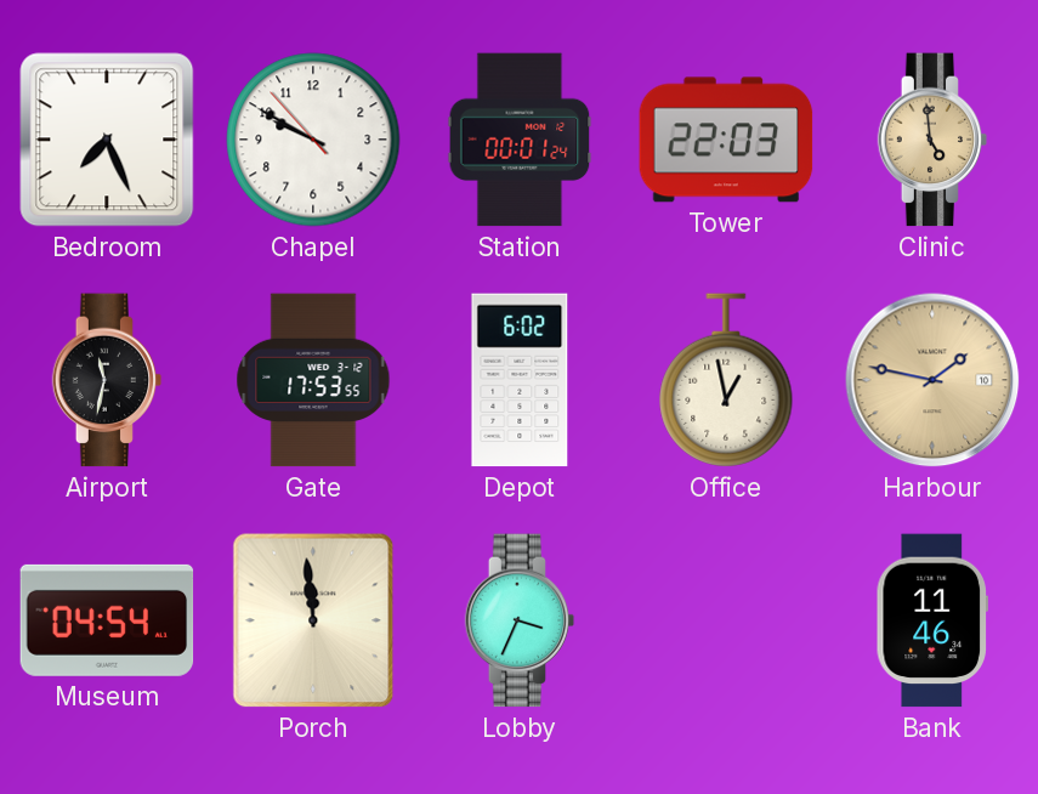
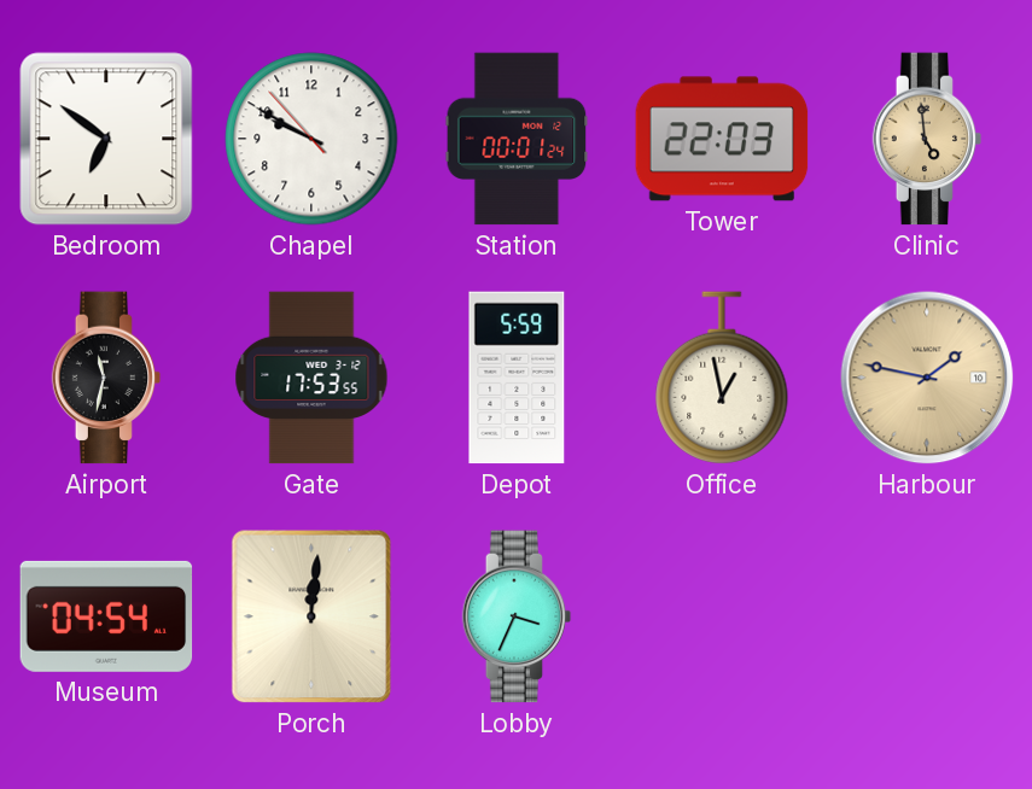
Bedroom: 7:26 -> 6:51 (106, 139)
Depot: 6:02 -> 5:59 (517, 378)
Porch: 11:59 -> 12:01 (311, 616)
Bank: 11:46 -> none (932, 620)
